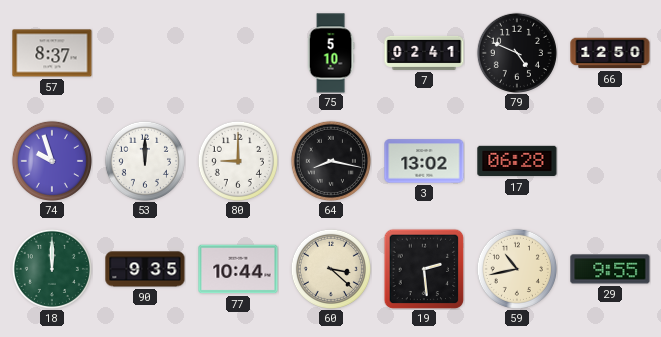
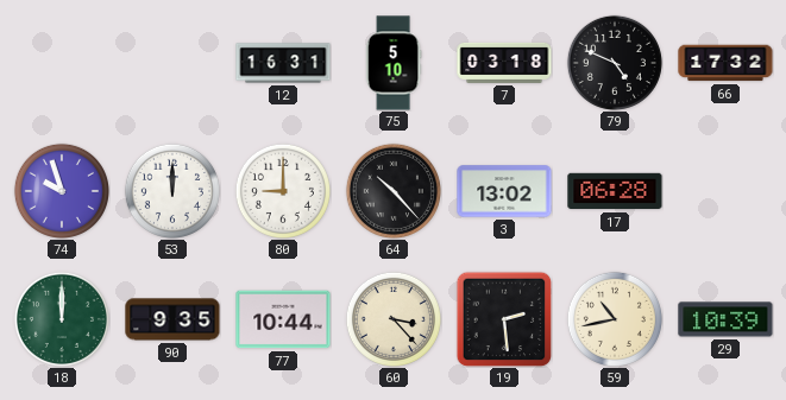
57: 8:37 -> none (52, 53)
12: none -> 16:31 (283, 63)
7: 02:41 -> 03:18 (504, 63)
66: 12:50 -> 17:32 (725, 63)
64: 8:17 -> 10:23 (394, 191)
60: 3:22 -> 3:23 (394, 319)
29: 9:55 -> 10:39 (725, 319)
